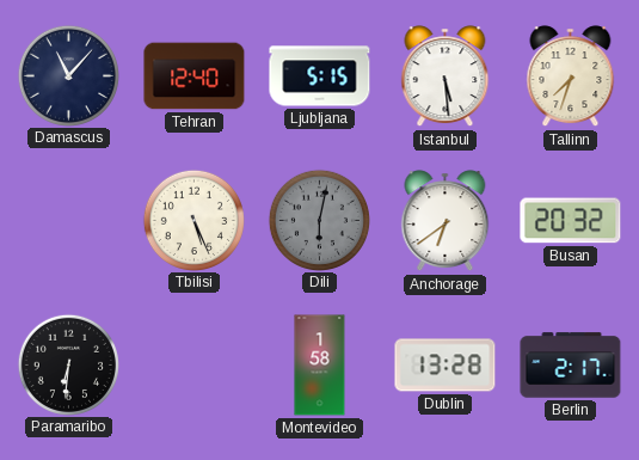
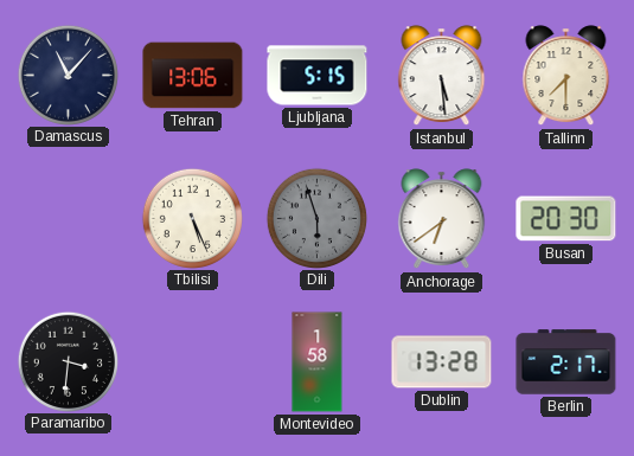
Tehran: 12:40 -> 13:06 (193, 76)
Tallinn: 7:33 -> 7:30 (566, 76)
Dili: 6:02 -> 5:57 (316, 218)
Busan: 20:32 -> 20:30 (566, 219)
Paramaribo: 6:31 -> 3:31 (68, 361)
